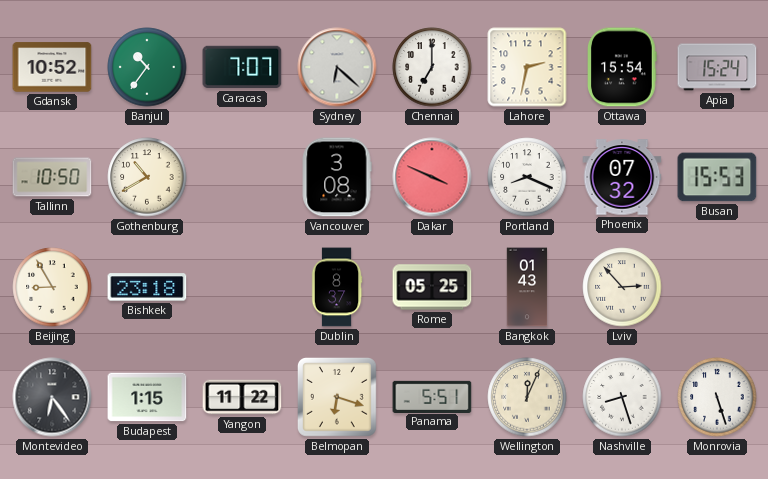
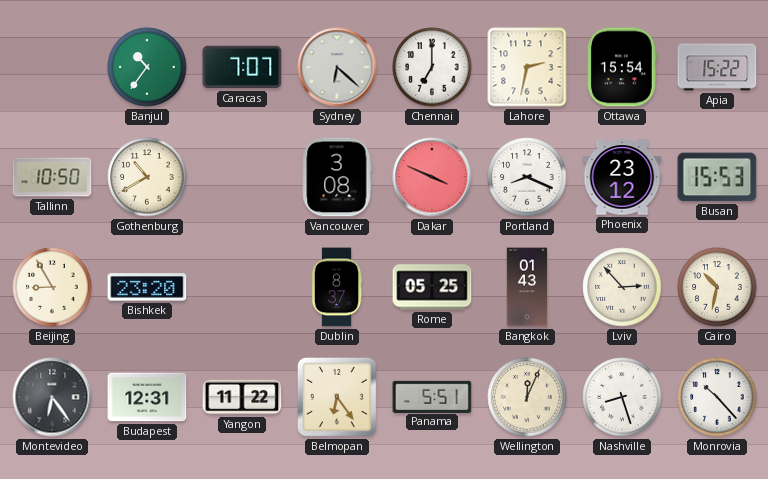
Gdansk: 10:52 -> none (52, 67)
Apia: 15:24 -> 15:22 (717, 67)
Phoenix: 07:32 -> 23:12 (622, 177)
Bishkek: 23:18 -> 23:20 (147, 287)
Cairo: none -> 10:32 (717, 287)
Budapest: 1:15 -> 12:31 (147, 397)
Belmopan: 6:18 -> 6:24 (338, 398)
Monrovia: 5:27 -> 10:23 (717, 397)
